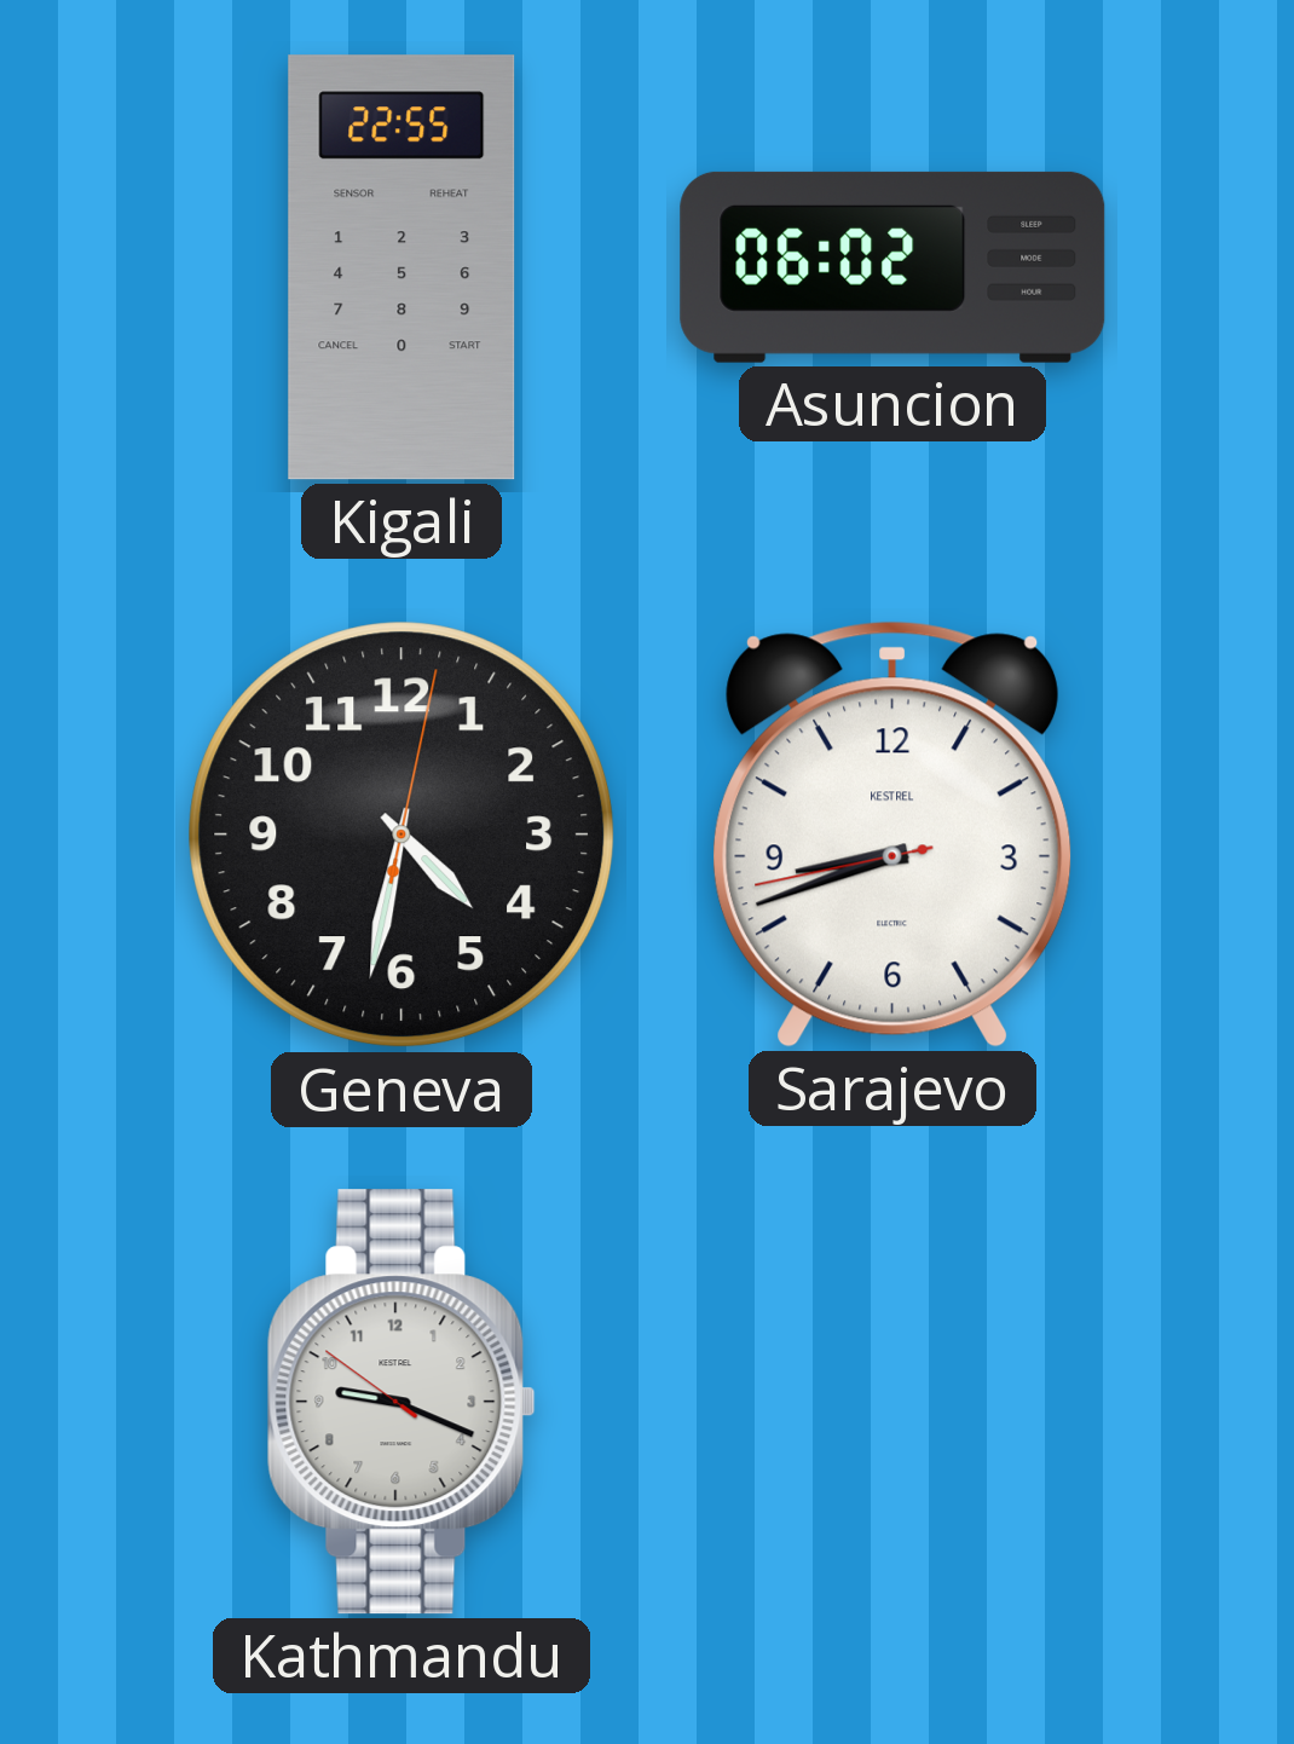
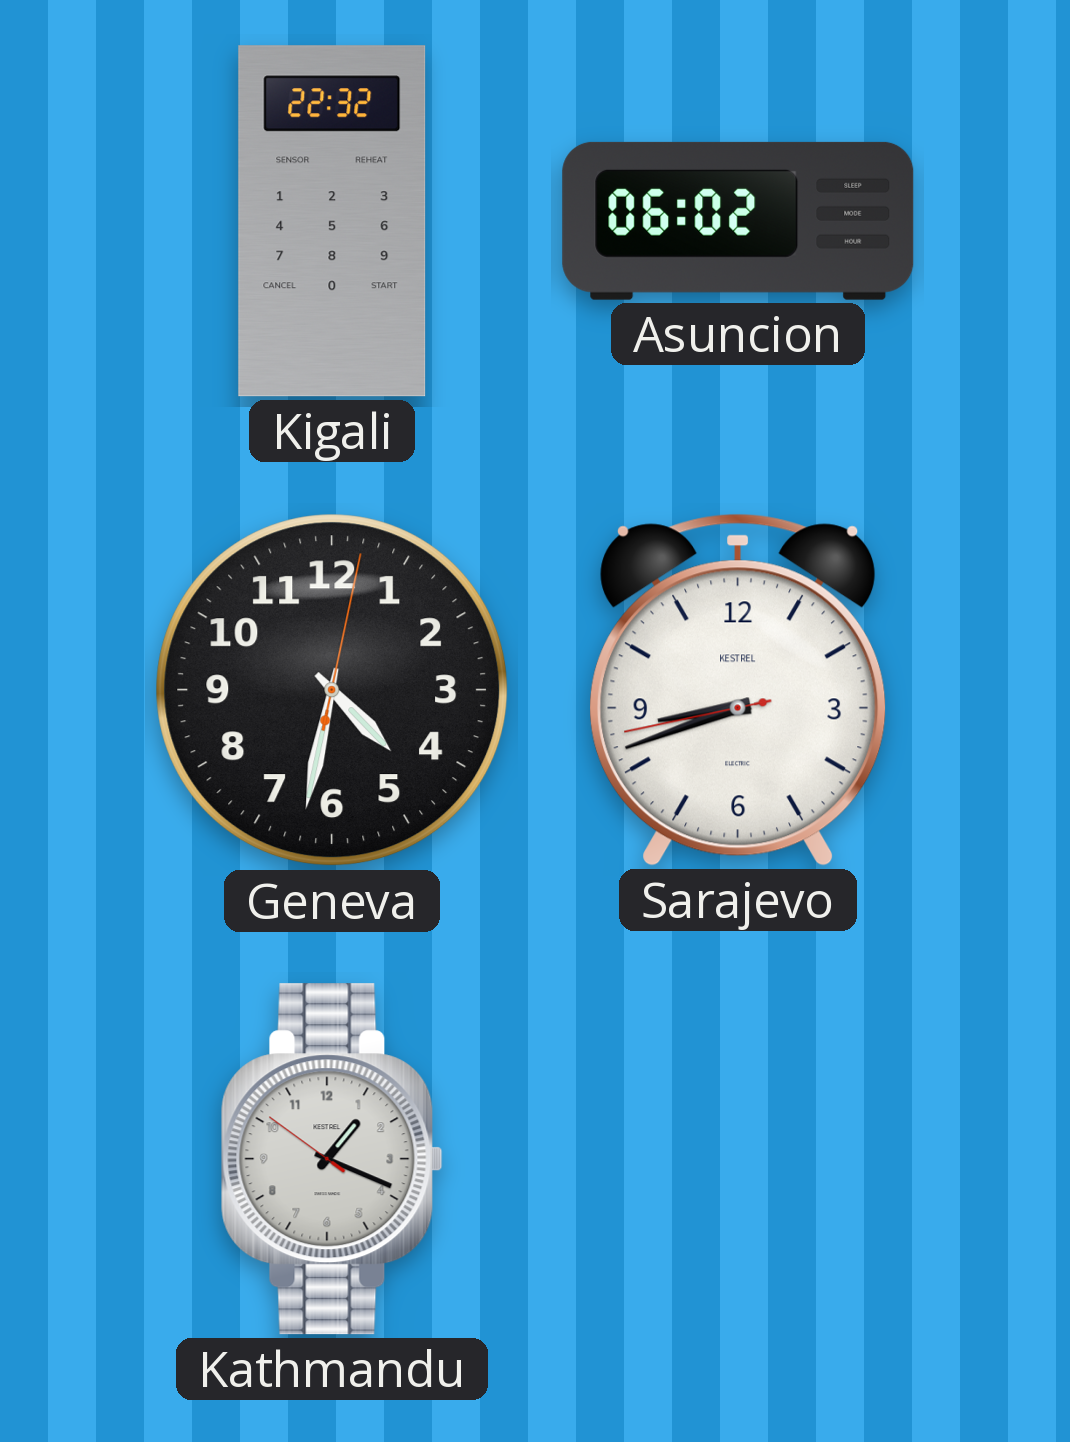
Kigali: 22:55 -> 22:32 (332, 221)
Kathmandu: 9:18 -> 1:18 (332, 1159)
